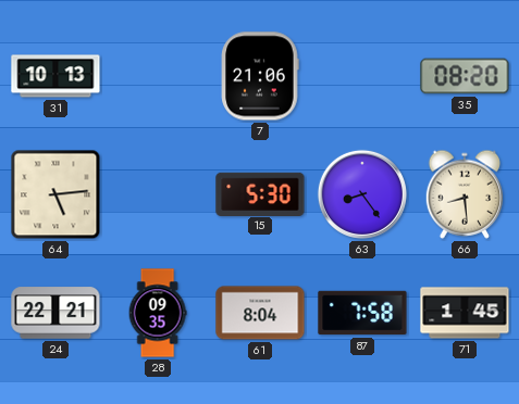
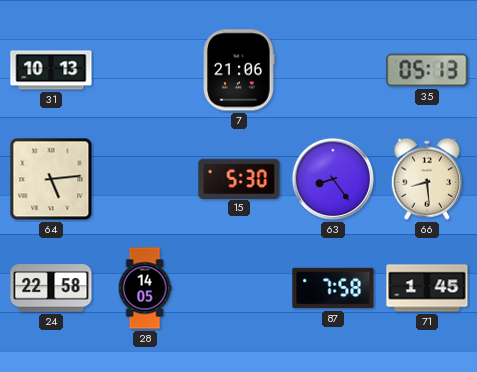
35: 08:20 -> 05:13 (427, 70)
24: 22:21 -> 22:58 (51, 288)
28: 09:35 -> 14:05 (145, 288)
61: 8:04 -> none (260, 313)
